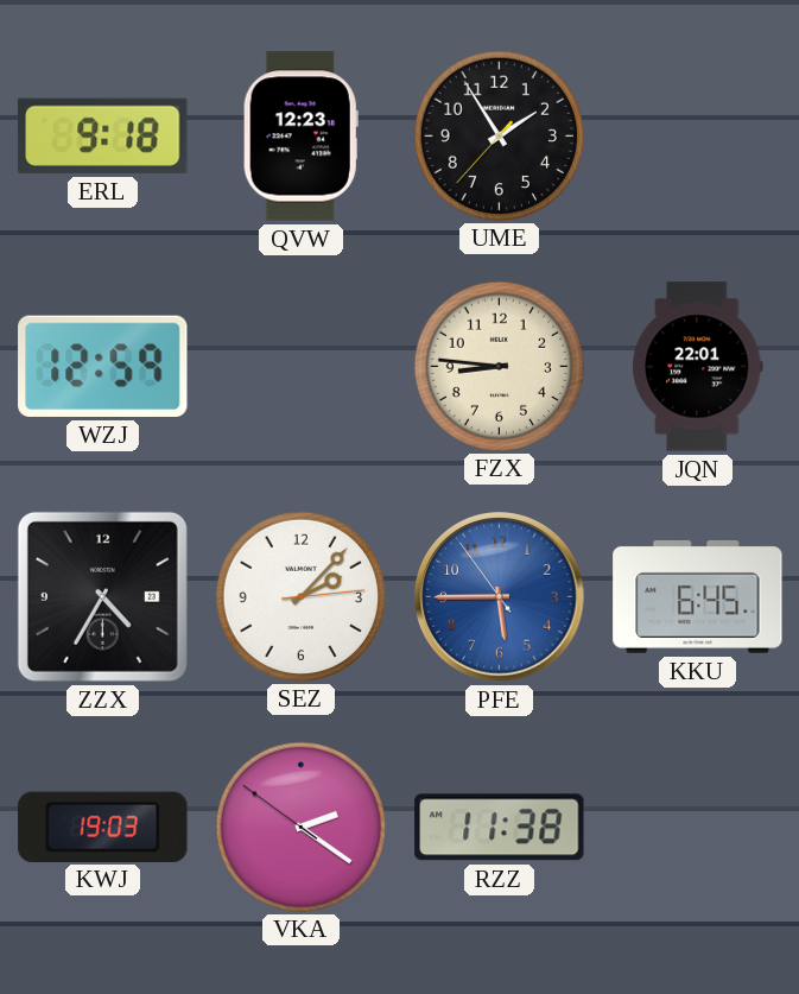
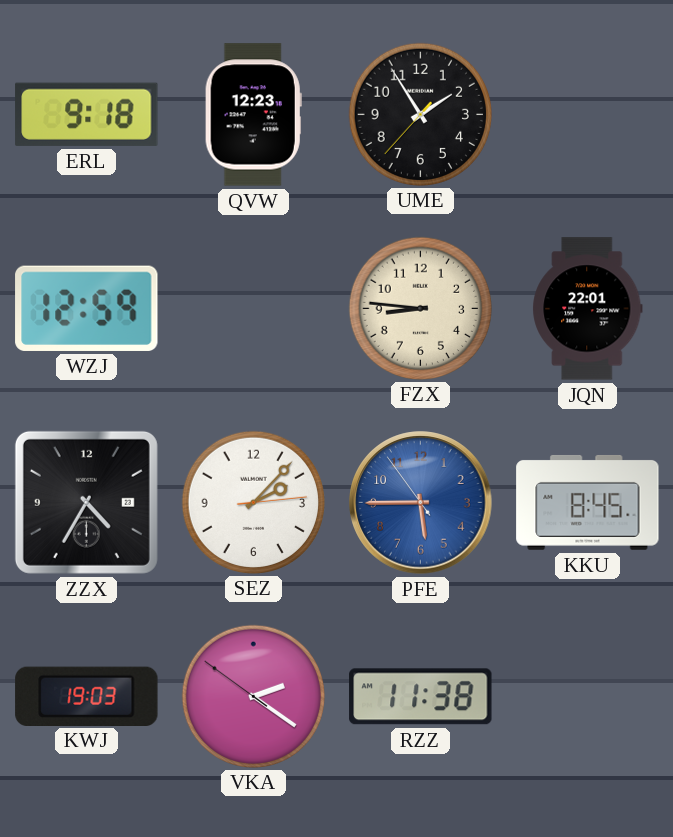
KKU: 6:45 -> 8:45 (588, 502)
